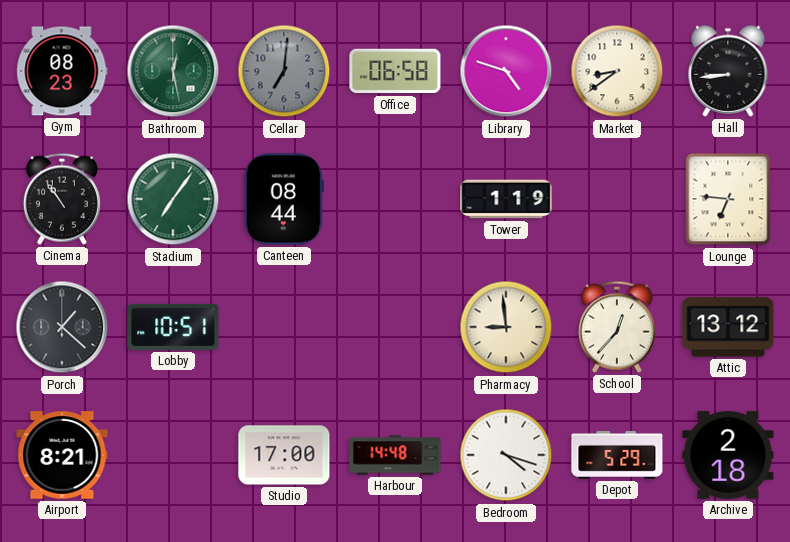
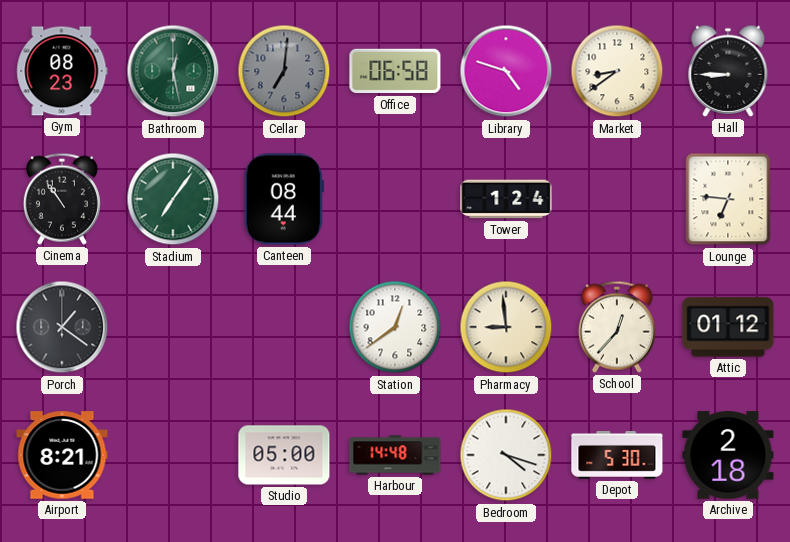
Hall: 8:44 -> 8:45 (728, 71)
Tower: 1:19 -> 1:24 (506, 199)
Porch: 1:22 -> 1:21 (62, 327)
Lobby: 10:51 -> none (173, 327)
Station: none -> 12:39 (395, 327)
Attic: 13:12 -> 01:12 (728, 327)
Studio: 17:00 -> 05:00 (284, 455)
Depot: 5:29 -> 5:30 (617, 455)
